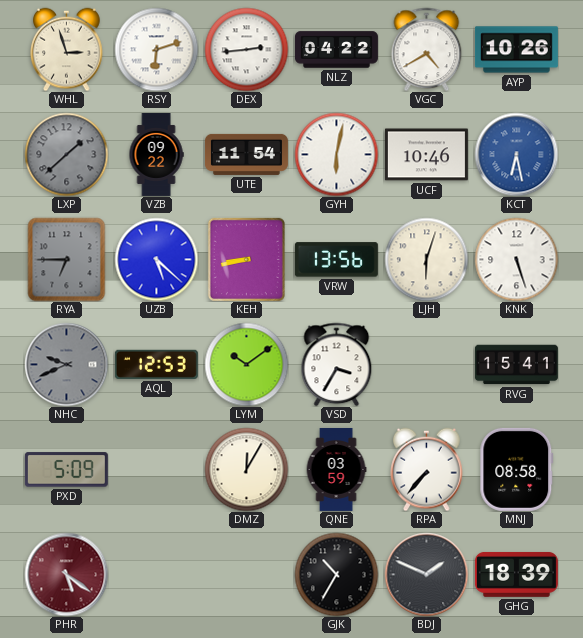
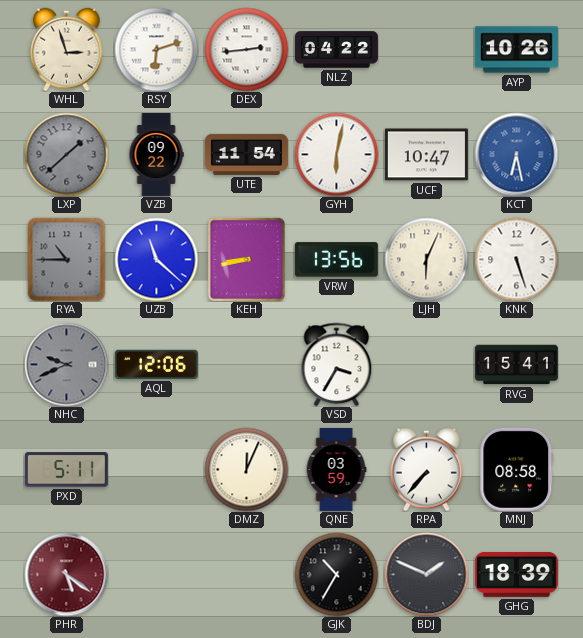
VGC: 4:40 -> none (427, 49)
UCF: 10:46 -> 10:47 (426, 155)
RYA: 6:45 -> 10:45 (67, 259)
UZB: 5:22 -> 11:22 (156, 259)
LJH: 6:03 -> 6:04 (426, 259)
AQL: 12:53 -> 12:06 (156, 364)
LYM: 10:09 -> none (246, 364)
PXD: 5:09 -> 5:11 (66, 470)
DMZ: 12:05 -> 12:04 (246, 469)
